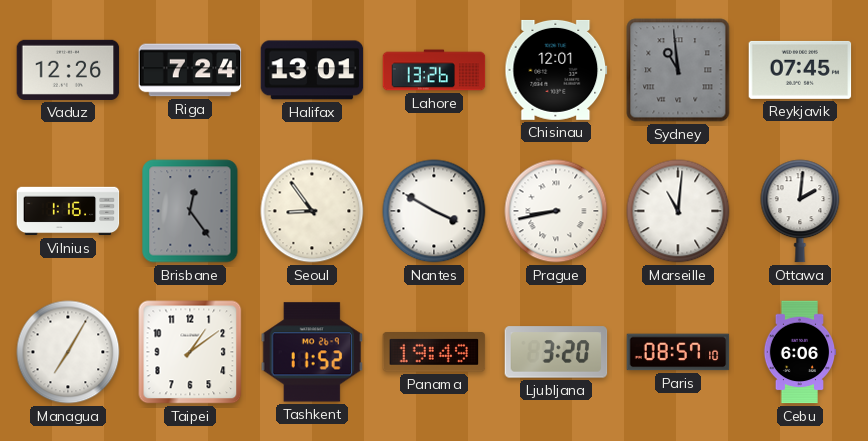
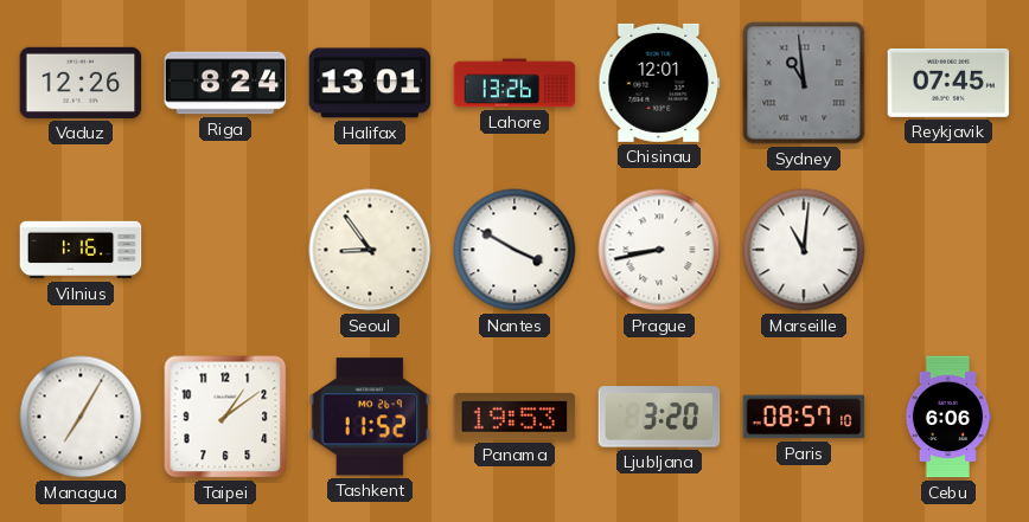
Riga: 7:24 -> 8:24 (225, 83)
Brisbane: 12:24 -> none (190, 211)
Ottawa: 2:01 -> none (800, 211)
Panama: 19:49 -> 19:53 (514, 418)
